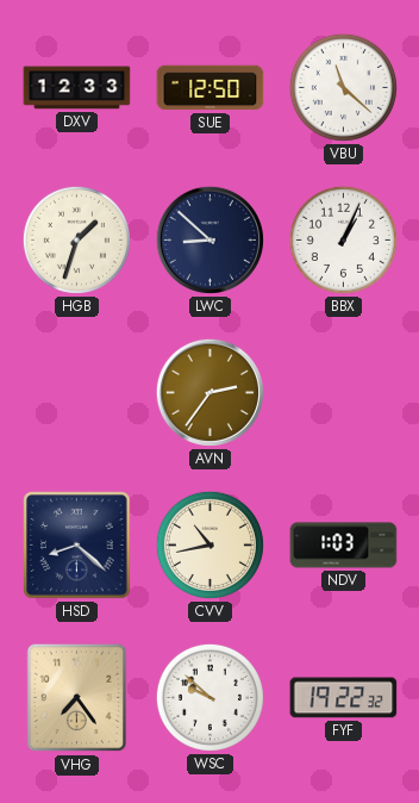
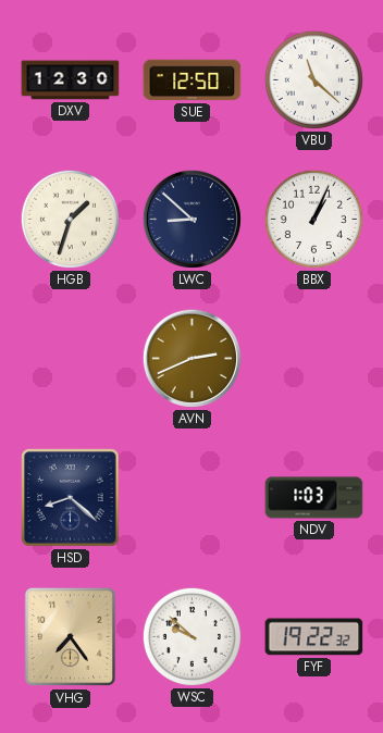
DXV: 12:33 -> 12:30 (71, 80)
AVN: 2:36 -> 2:41 (191, 358)
CVV: 10:43 -> none (209, 544)
